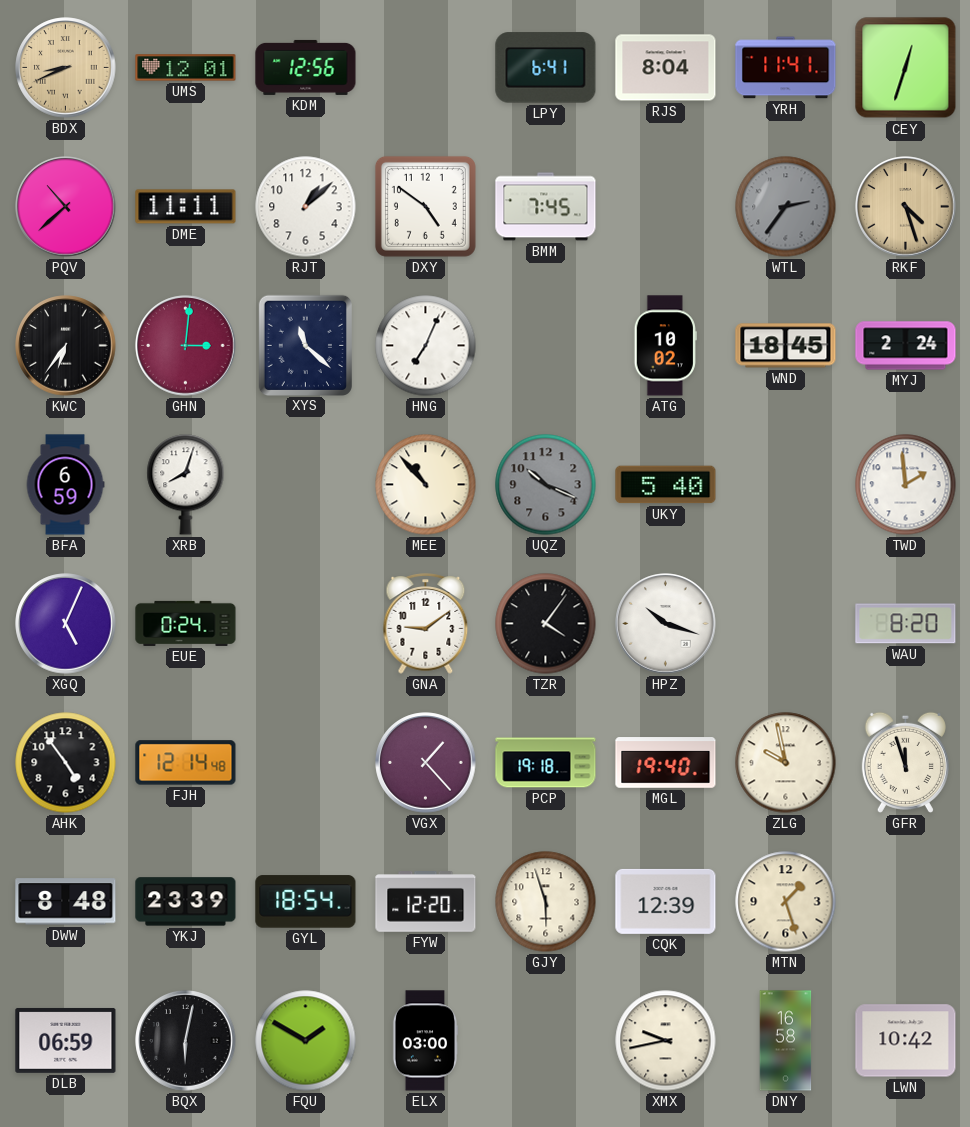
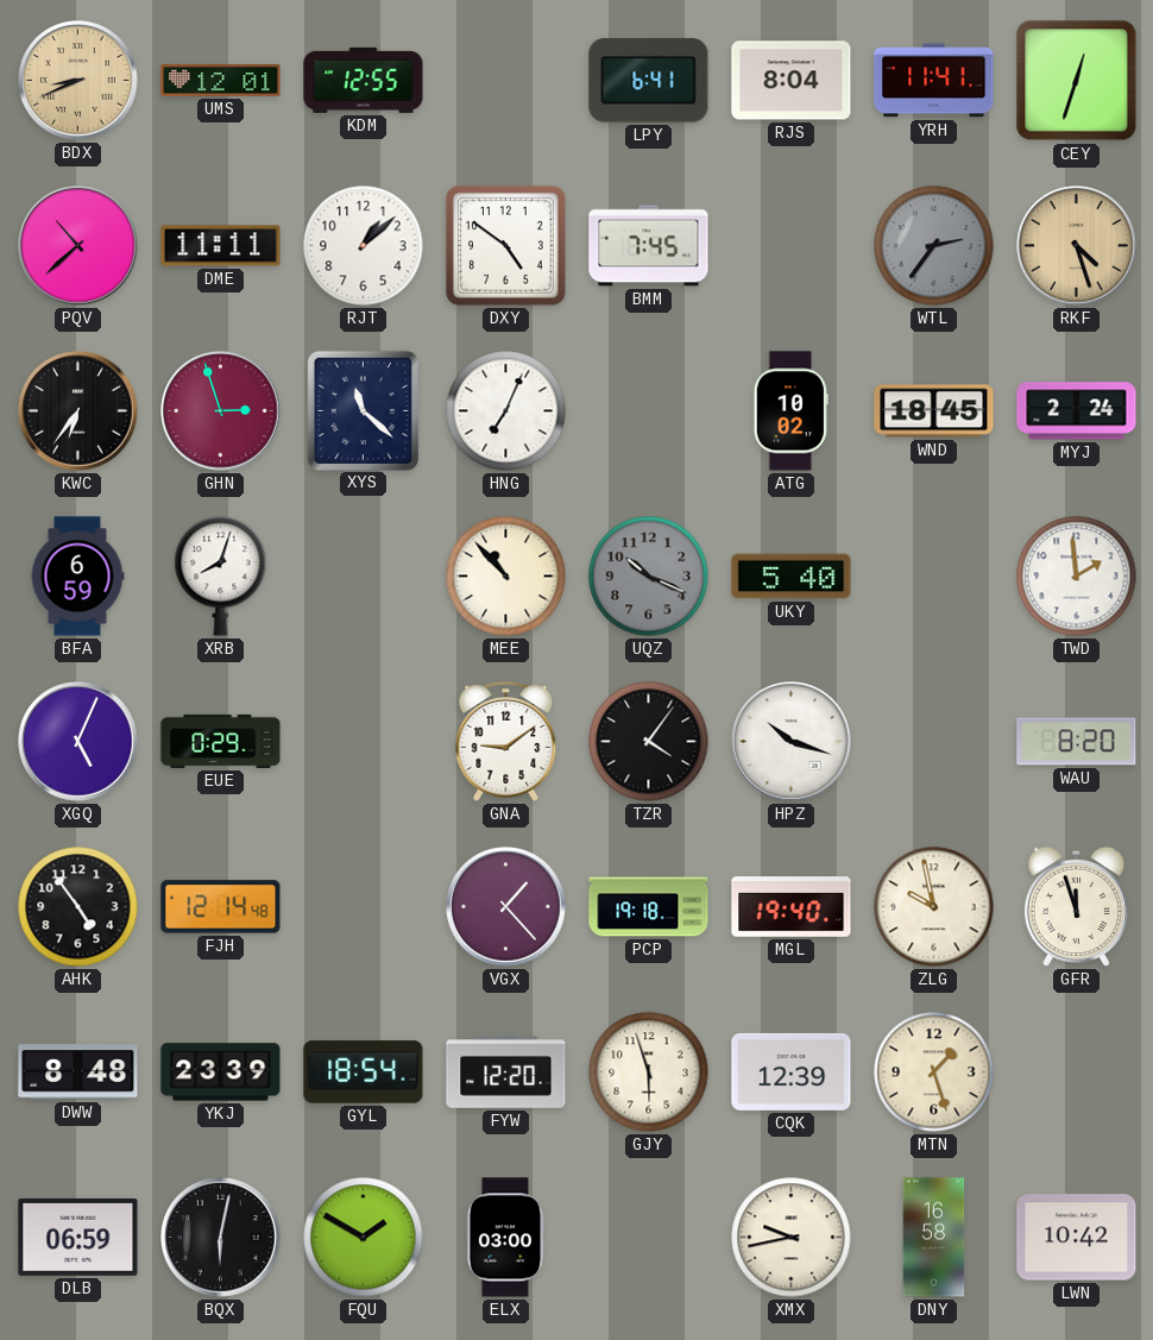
KDM: 12:56 -> 12:55 (364, 80)
GHN: 3:01 -> 2:57 (221, 411)
EUE: 0:24 -> 0:29 (221, 741)
